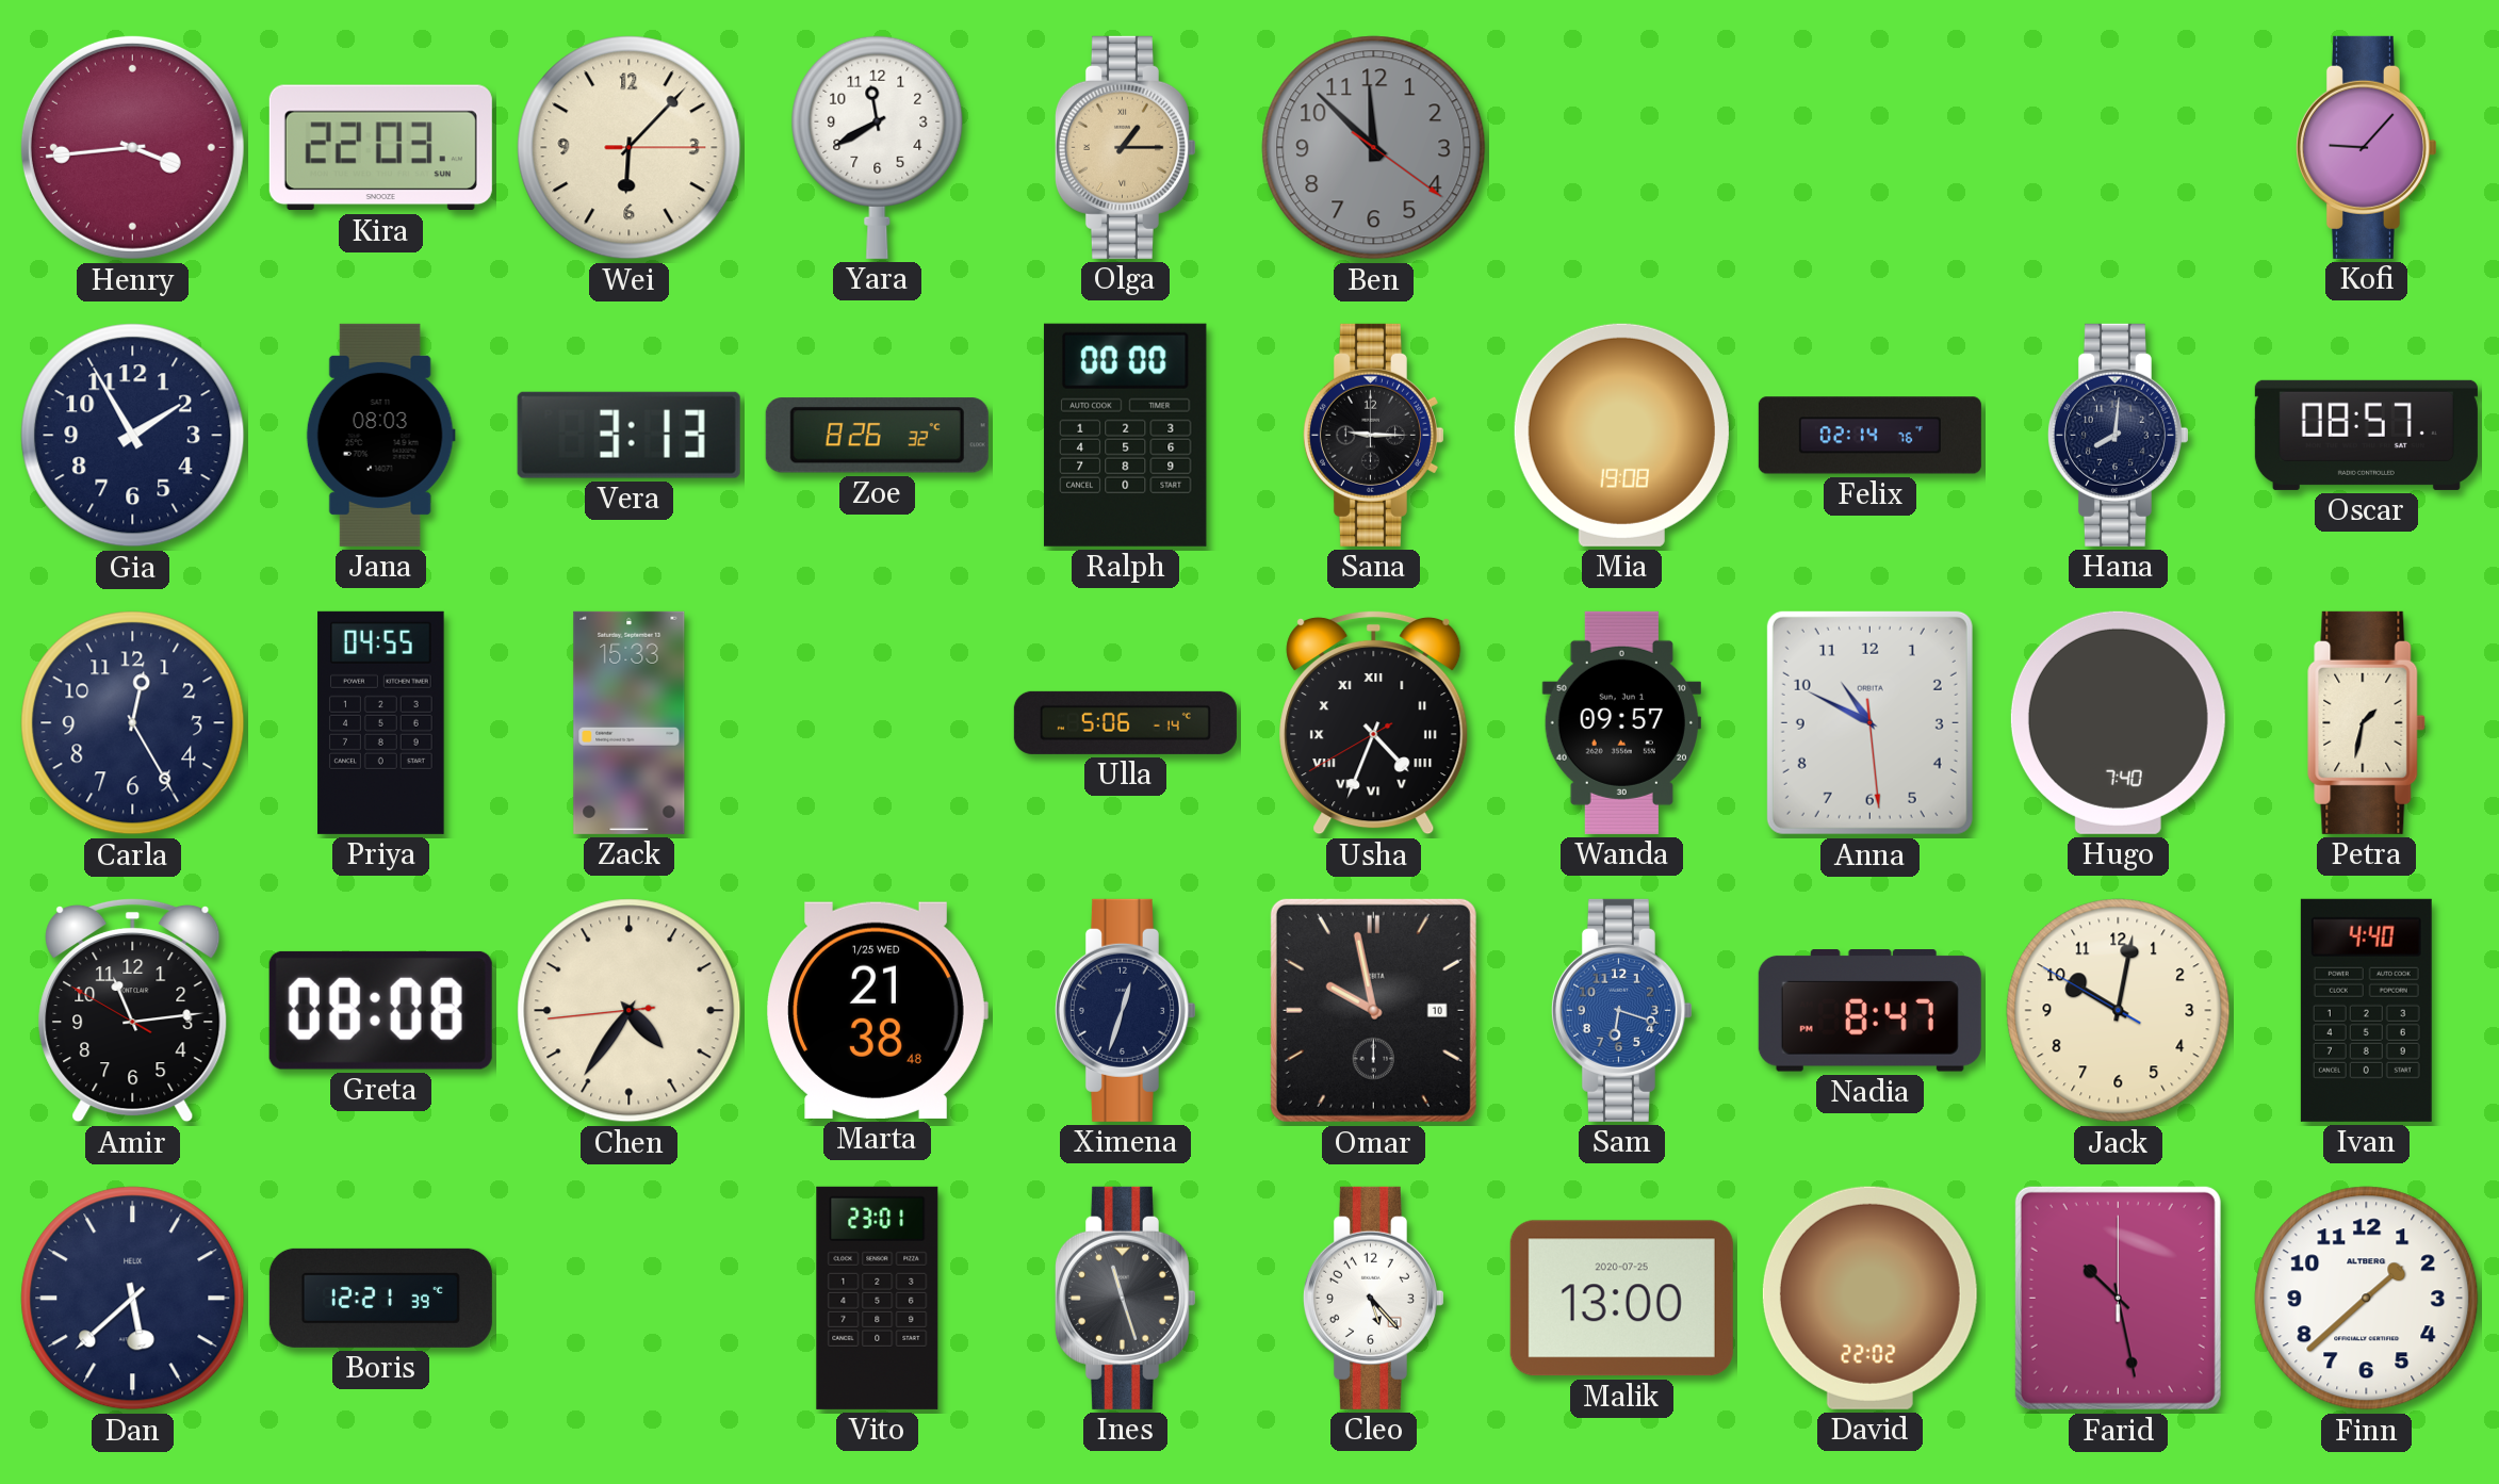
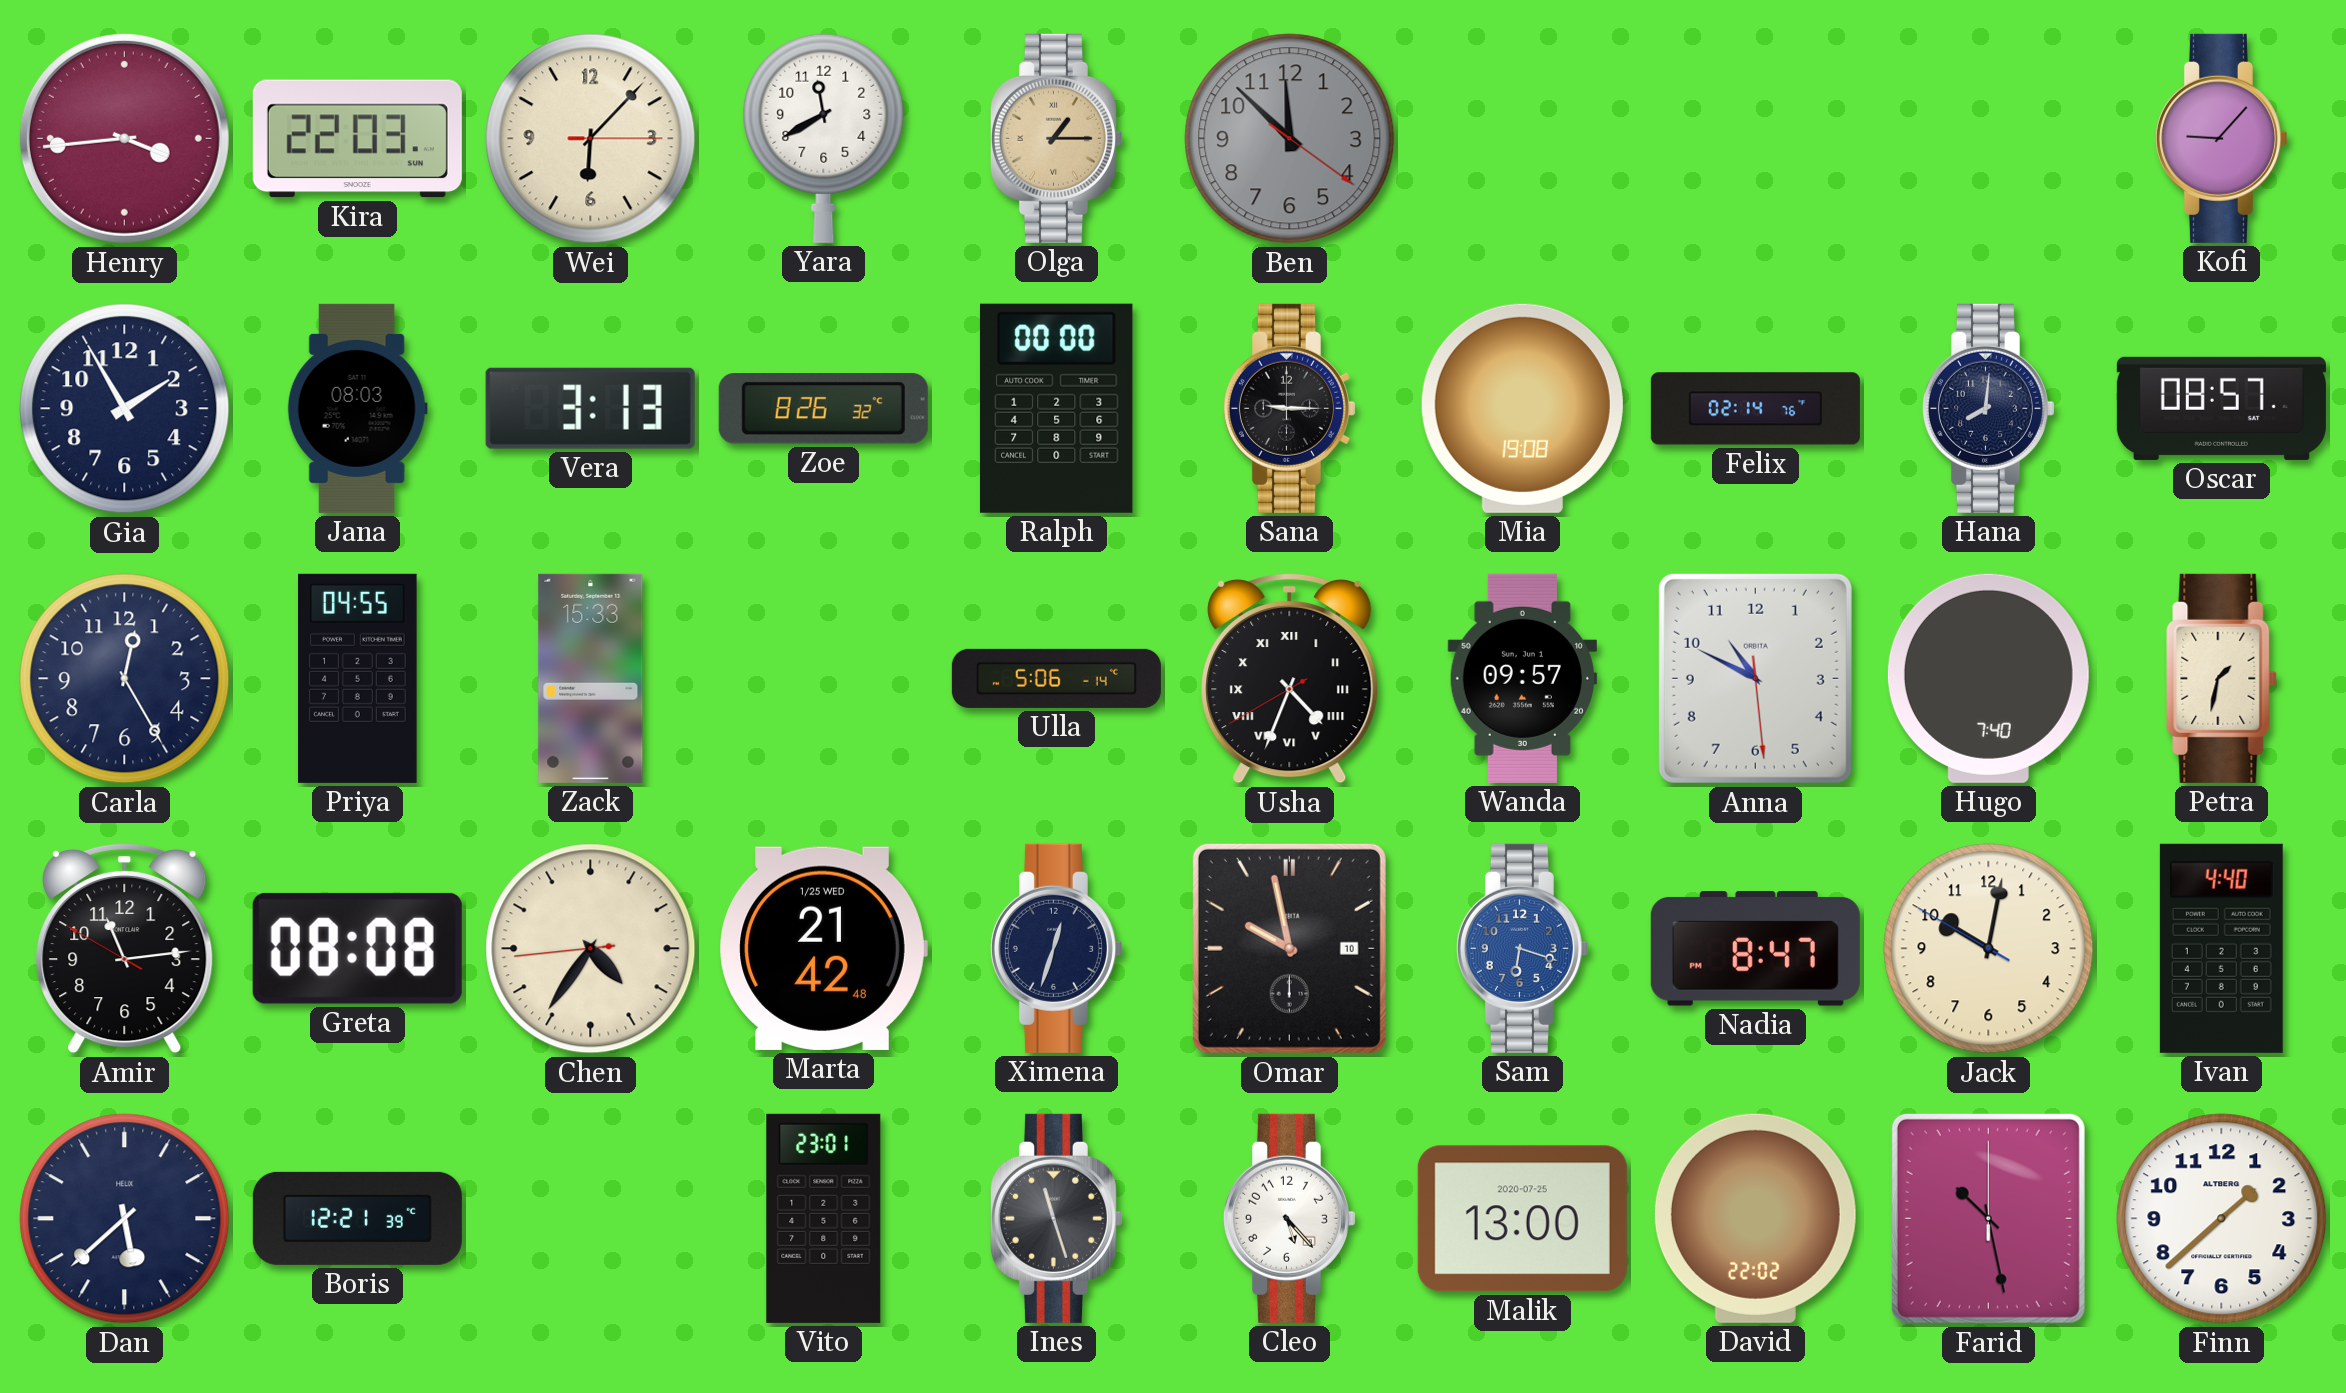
Marta: 21:38 -> 21:42 (823, 948)
